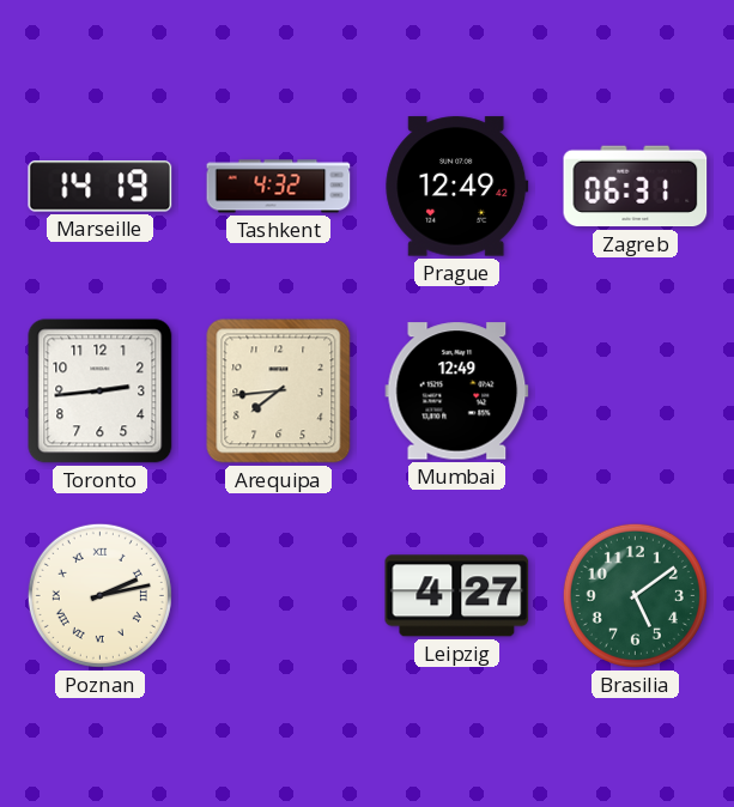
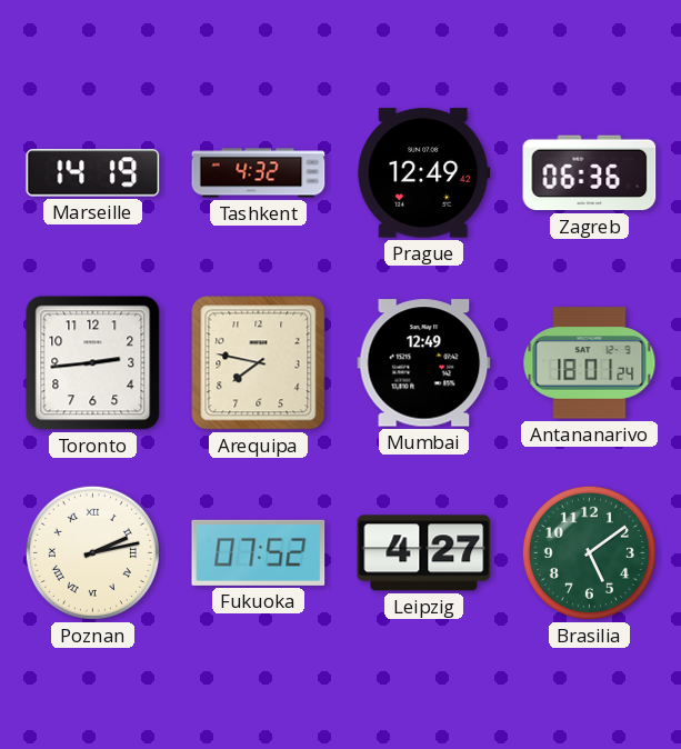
Zagreb: 06:31 -> 06:36 (590, 173)
Arequipa: 7:44 -> 7:47 (259, 363)
Antananarivo: none -> 18:01 (590, 363)
Fukuoka: none -> 07:52 (259, 552)
